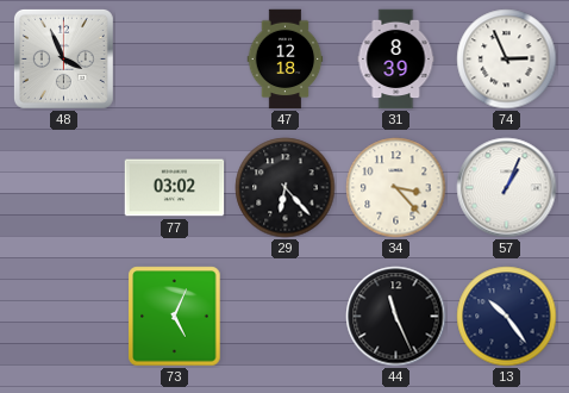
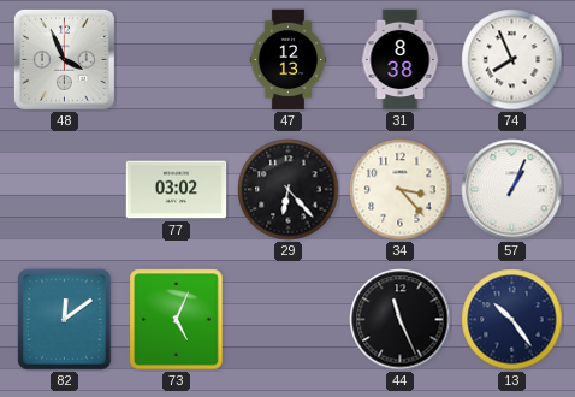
47: 12:18 -> 12:13 (289, 60)
31: 8:39 -> 8:38 (401, 60)
74: 2:56 -> 7:56 (512, 60)
82: none -> 12:09 (65, 320)
